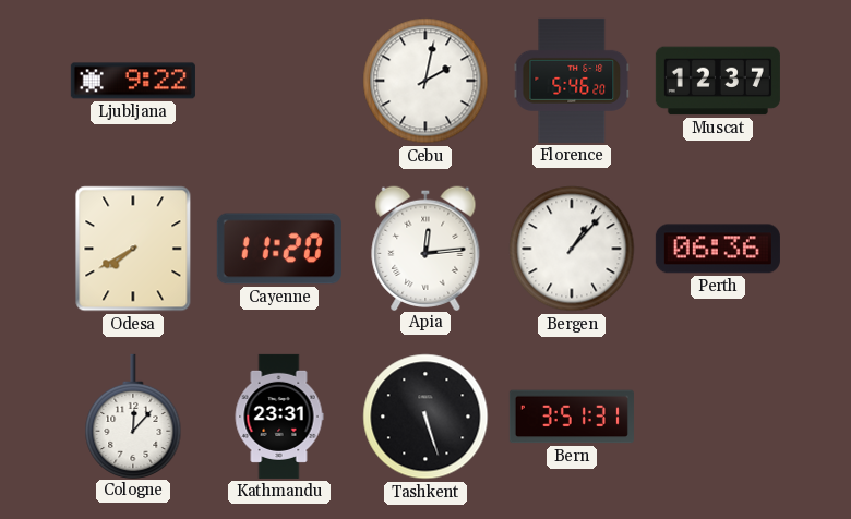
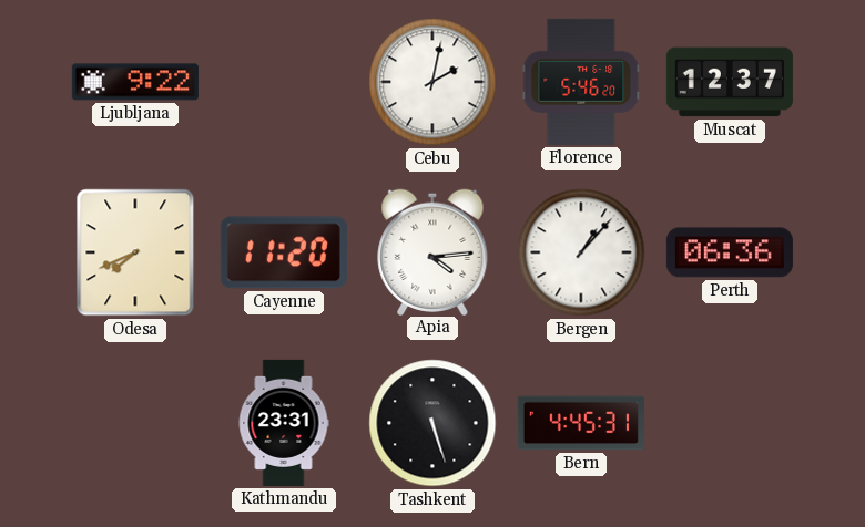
Odesa: 7:40 -> 7:41 (135, 252)
Apia: 12:14 -> 4:14 (432, 251)
Cologne: 12:07 -> none (133, 415)
Bern: 3:51 -> 4:45 (581, 423)
